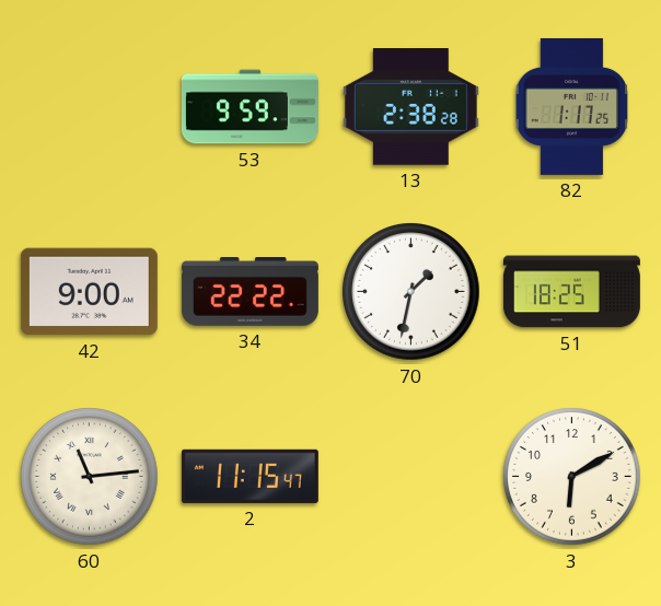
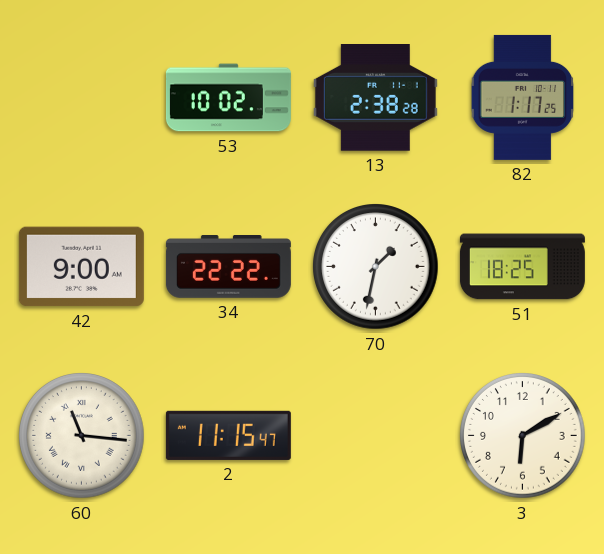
53: 9:59 -> 10:02 (228, 98)
60: 11:14 -> 11:16 (82, 436)
